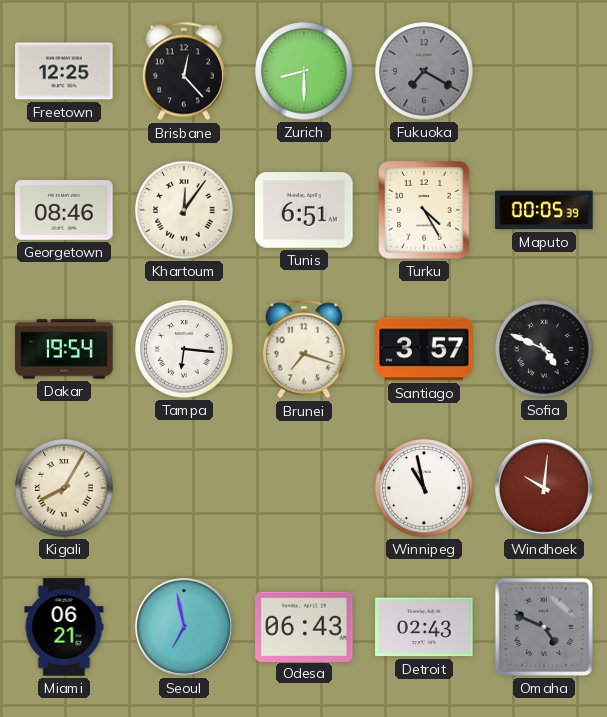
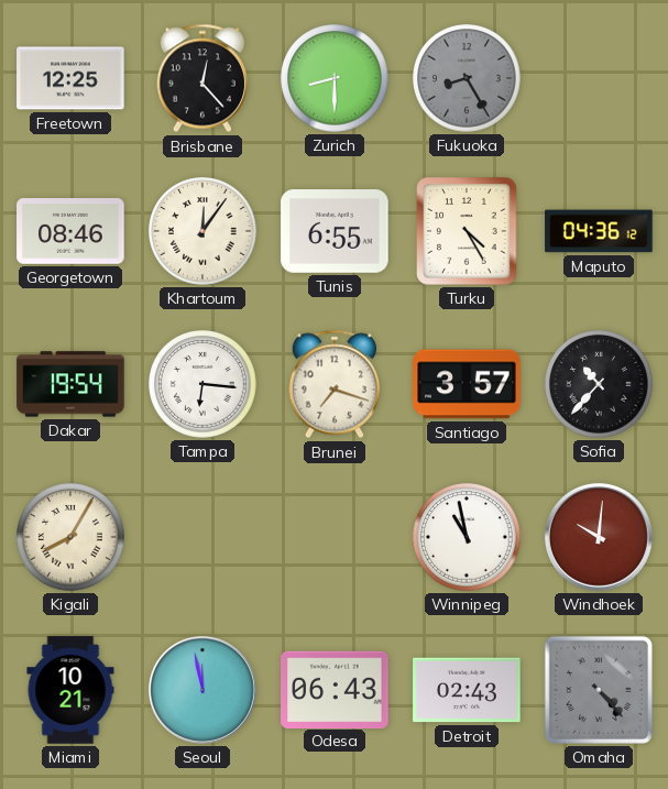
Fukuoka: 7:20 -> 8:25 (467, 78)
Tunis: 6:51 -> 6:55 (335, 231)
Maputo: 00:05 -> 04:36 (599, 231)
Sofia: 4:49 -> 10:37 (599, 384)
Miami: 06:21 -> 10:21 (70, 690)
Seoul: 6:58 -> 11:58 (202, 690)
Omaha: 4:49 -> 4:23 (599, 690)
